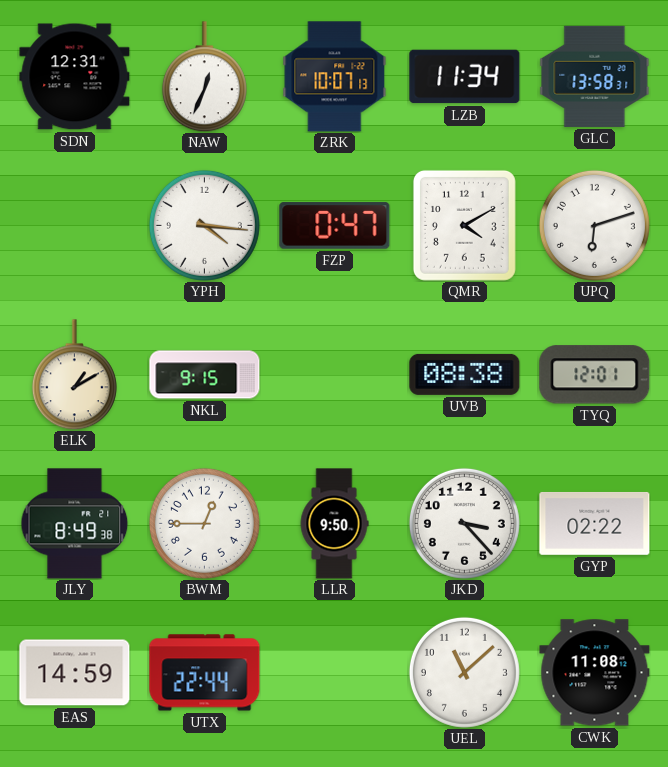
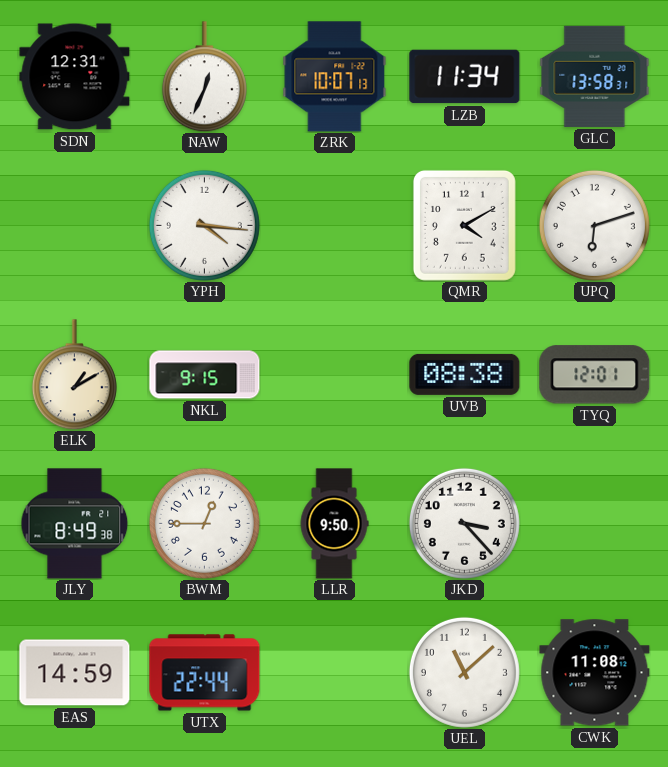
FZP: 0:47 -> none (335, 226)
GYP: 02:22 -> none (595, 523)
